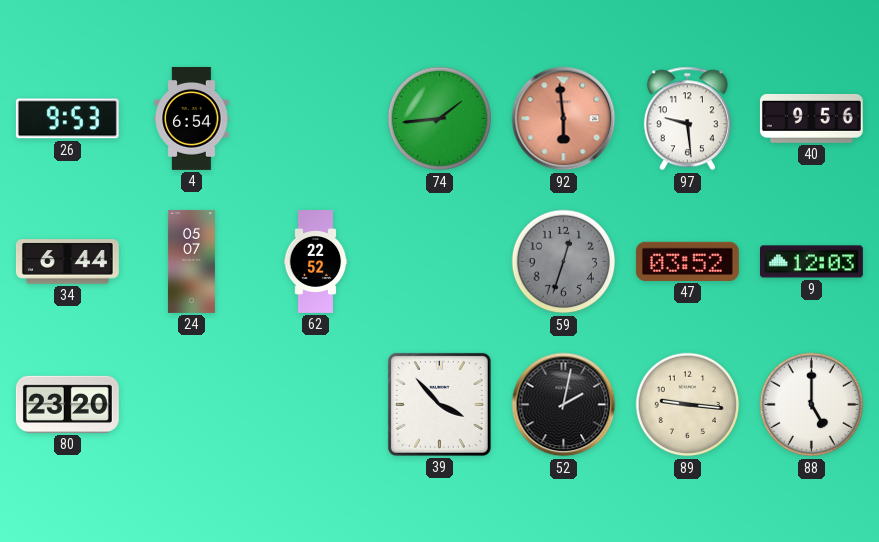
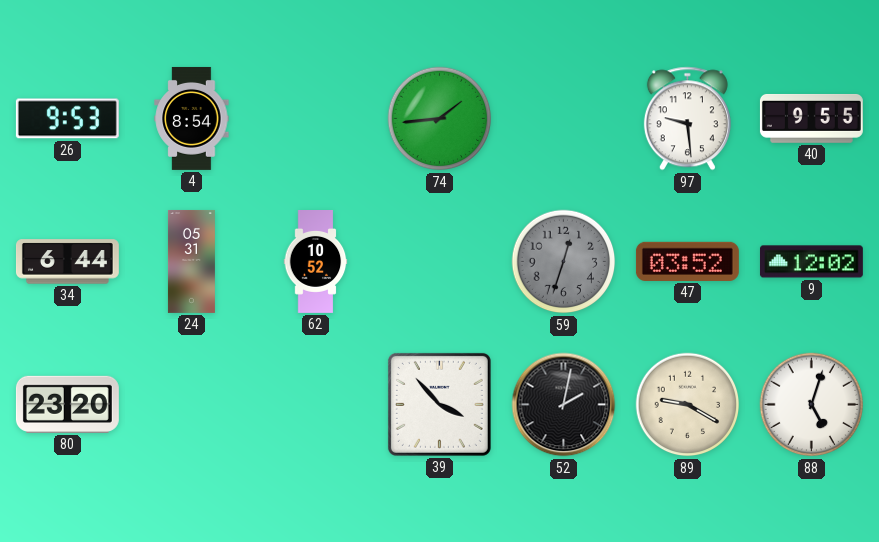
4: 6:54 -> 8:54 (192, 118)
92: 5:59 -> none (564, 119)
40: 9:56 -> 9:55 (811, 118)
24: 05:07 -> 05:31 (191, 261)
62: 22:52 -> 10:52 (316, 262)
9: 12:03 -> 12:02 (811, 262)
89: 9:16 -> 9:20 (688, 405)
88: 5:00 -> 5:03 (812, 405)
